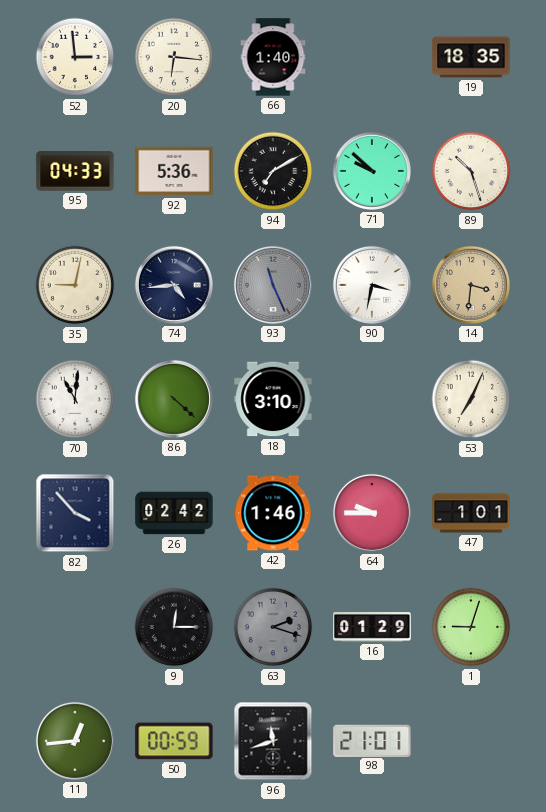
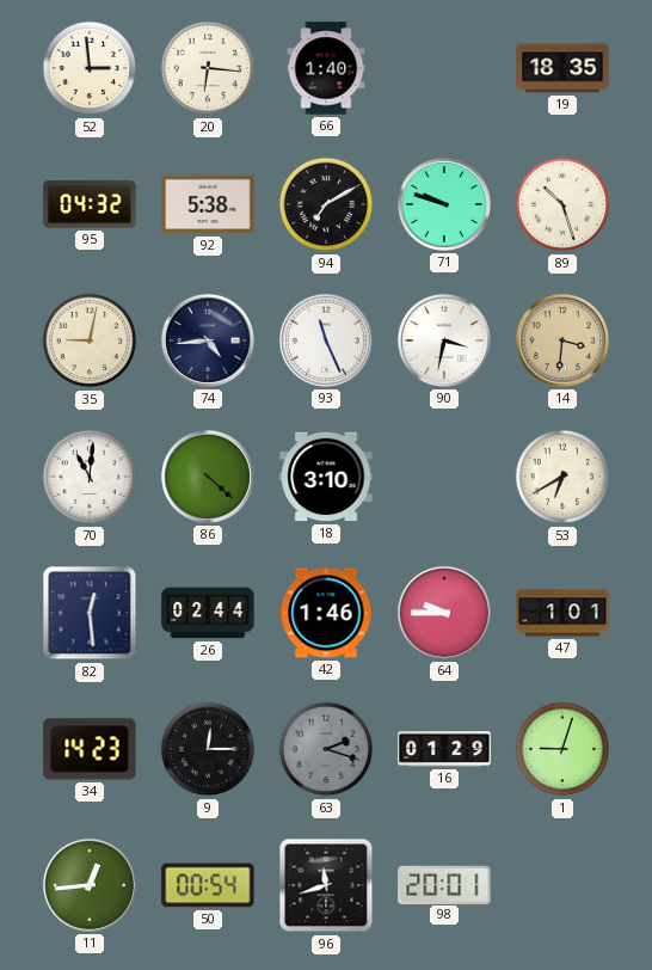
95: 04:33 -> 04:32 (90, 204)
92: 5:36 -> 5:38 (208, 204)
71: 9:52 -> 9:48 (444, 204)
93 dial: grey -> white (326, 340)
53: 7:04 -> 6:40 (562, 477)
82: 3:53 -> 12:29 (90, 613)
26: 02:42 -> 02:44 (208, 613)
34: none -> 14:23 (90, 749)
50: 00:59 -> 00:54 (208, 885)
98: 21:01 -> 20:01 (444, 884)
